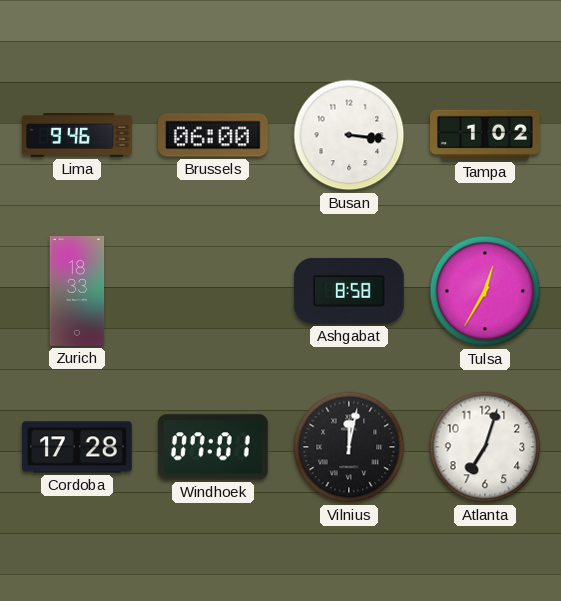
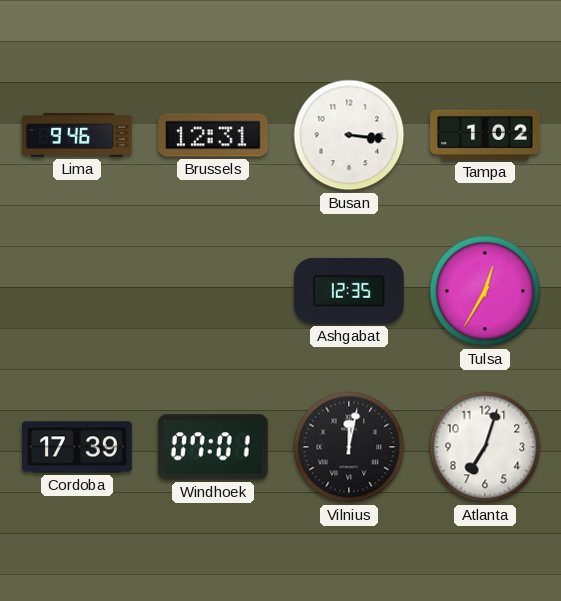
Brussels: 06:00 -> 12:31 (214, 135)
Zurich: 18:33 -> none (77, 291)
Ashgabat: 8:58 -> 12:35 (349, 291)
Cordoba: 17:28 -> 17:39 (78, 447)
